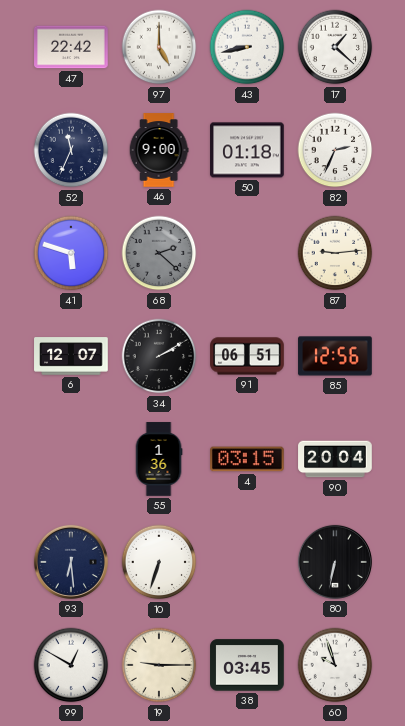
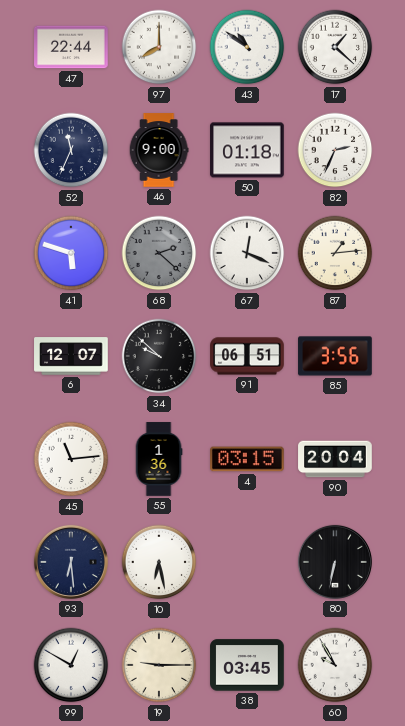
47: 22:42 -> 22:44 (71, 47)
97: 5:00 -> 8:00 (159, 47)
43: 8:43 -> 10:51 (247, 47)
67: none -> 12:19 (247, 253)
87: 9:14 -> 1:14 (335, 253)
34: 2:10 -> 9:52 (159, 356)
85: 12:56 -> 3:56 (335, 356)
45: none -> 11:14 (71, 459)
10: 6:33 -> 6:28 (159, 562)
60: 9:57 -> 9:55 (335, 665)
